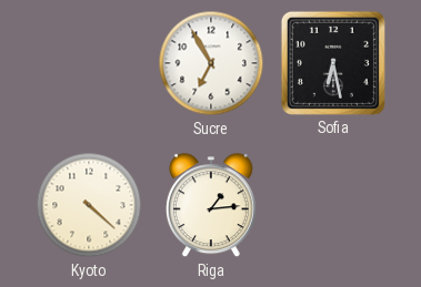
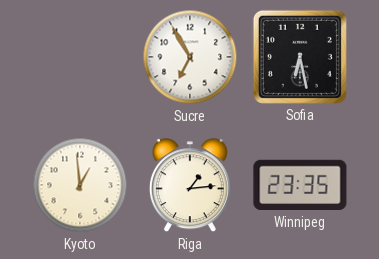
Kyoto: 4:22 -> 12:59 (80, 185)
Winnipeg: none -> 23:35 (300, 185)
